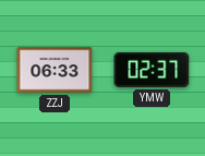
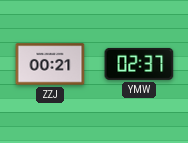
ZZJ: 06:33 -> 00:21 (50, 64)
